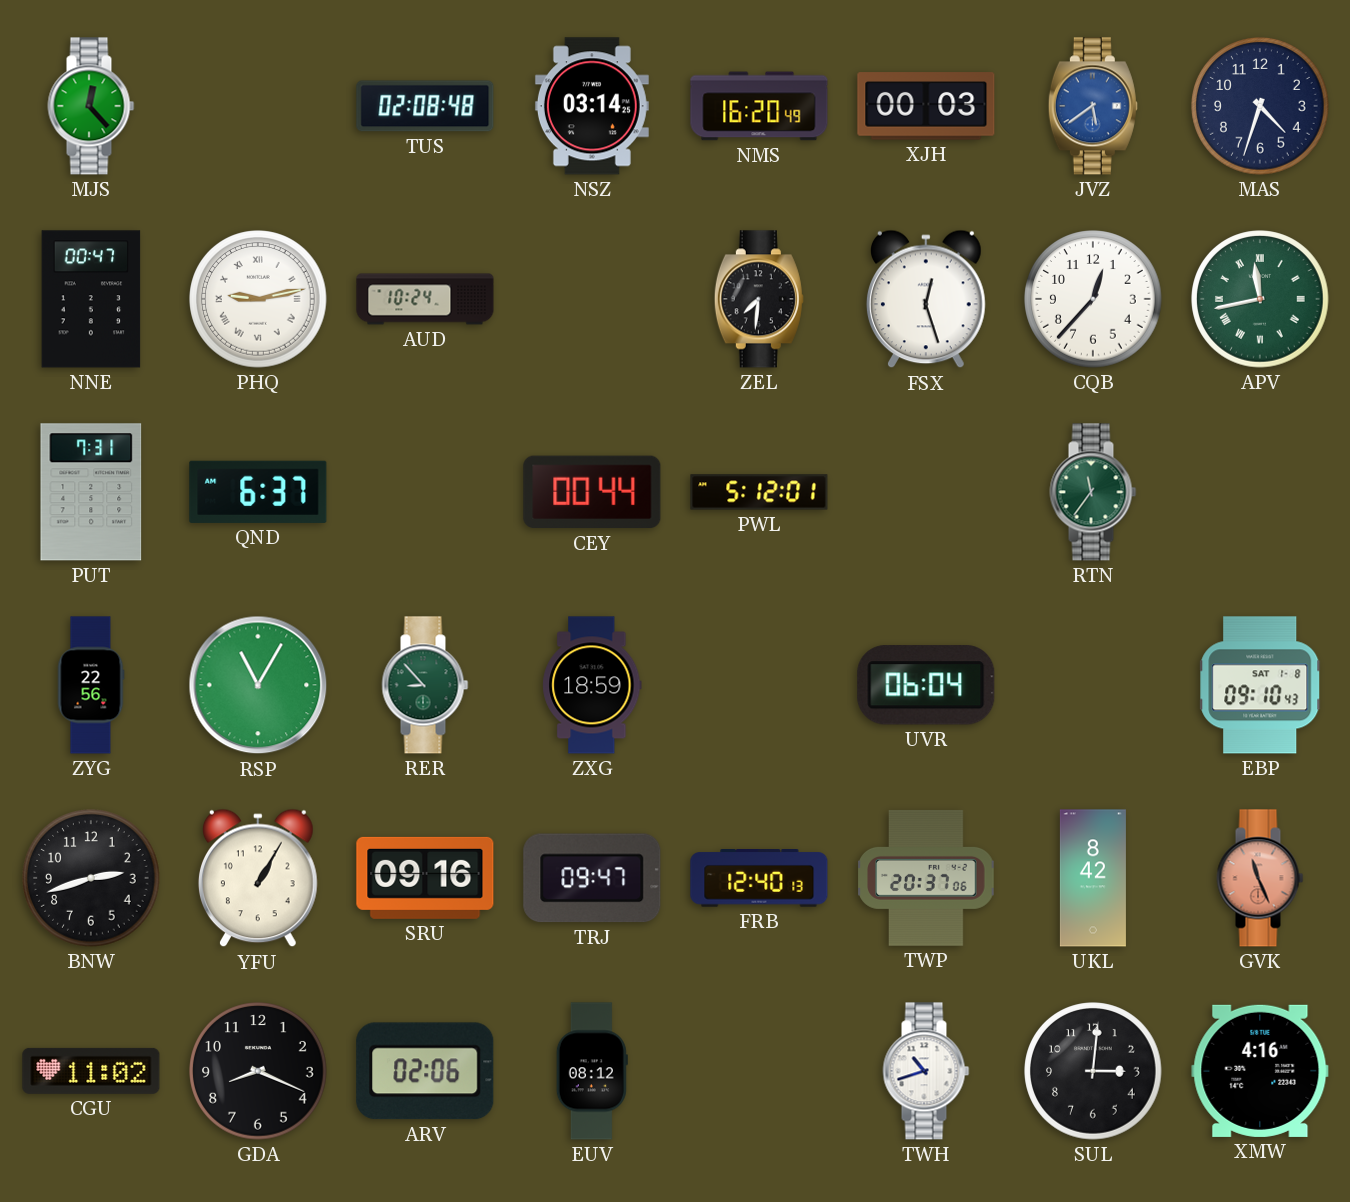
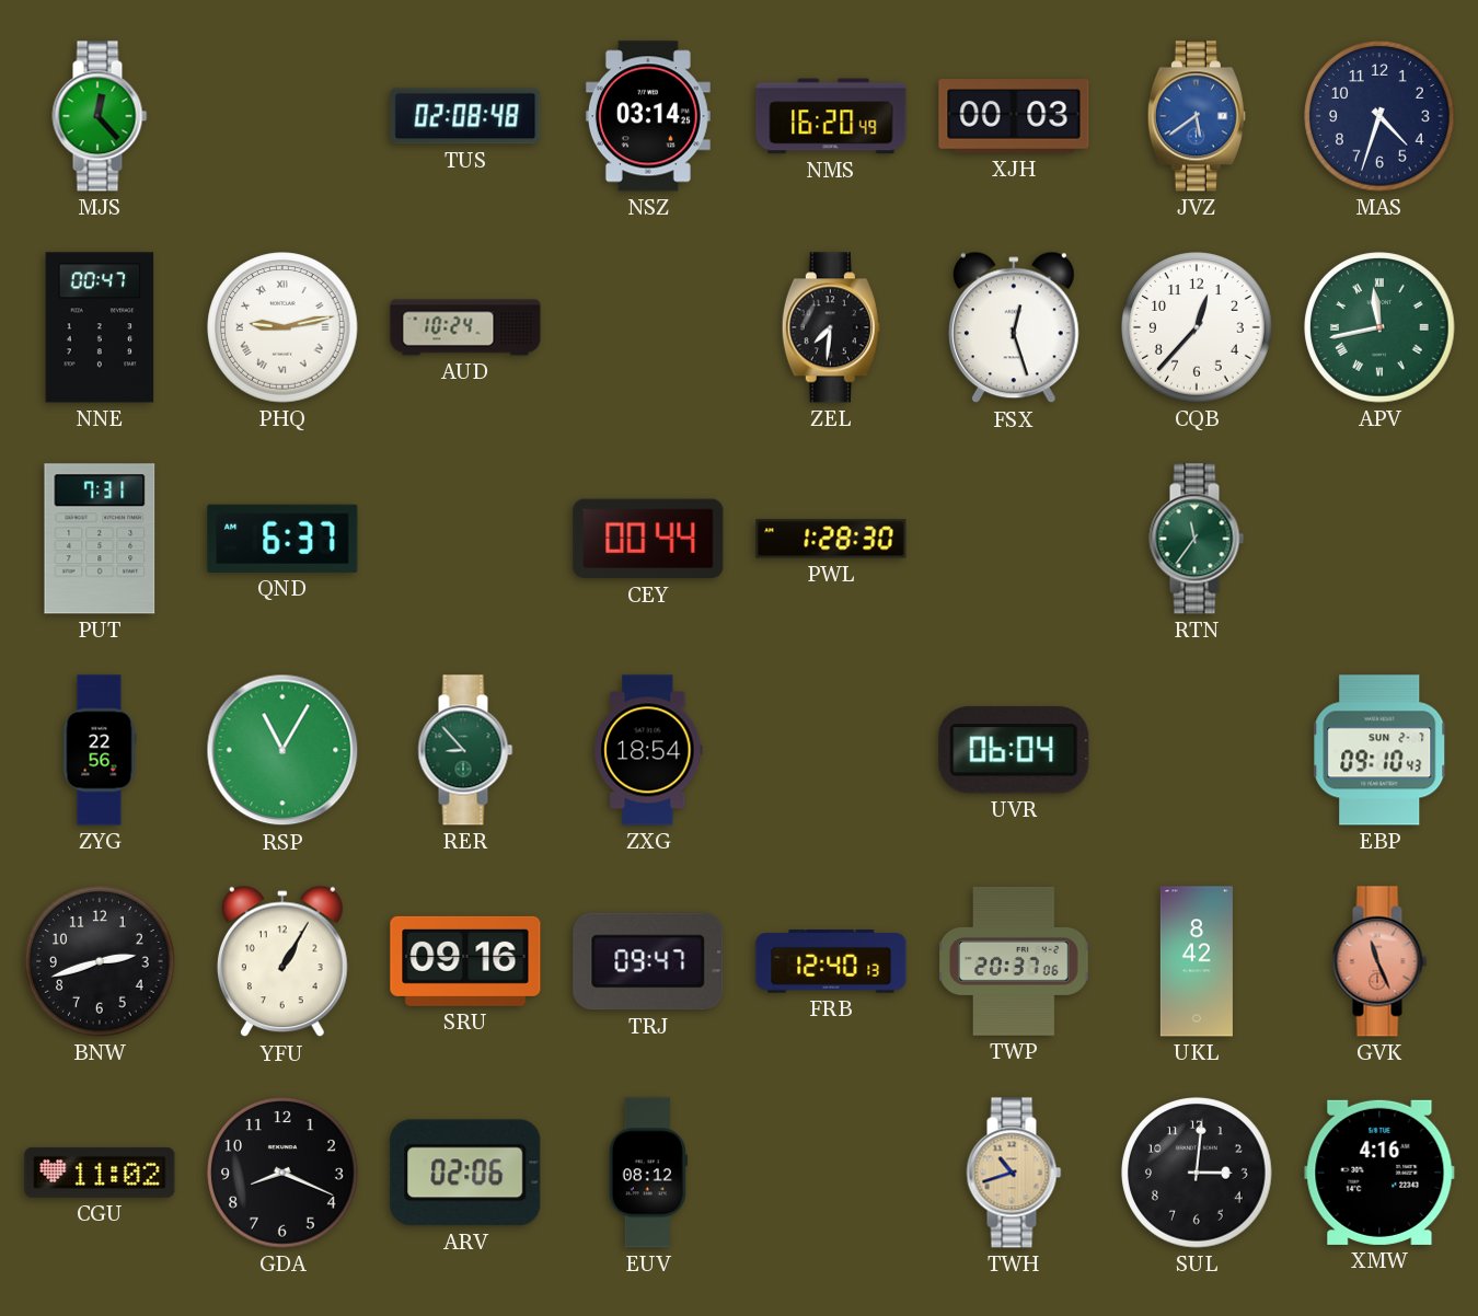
PWL: 5:12 -> 1:28 (831, 539)
ZXG: 18:59 -> 18:54 (648, 750)
EBP date: SAT 1-8 -> SUN 2-7 (1381, 750)
TWH dial: white -> champagne (1014, 1173)
